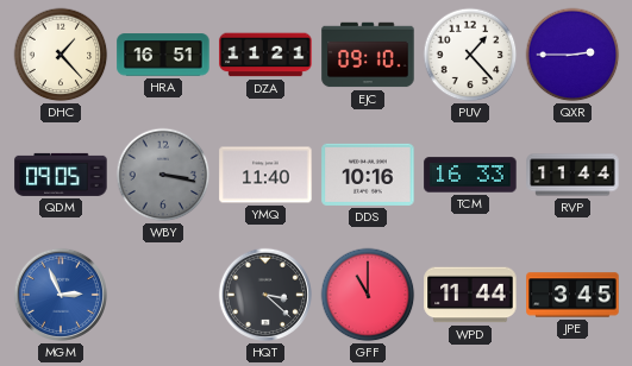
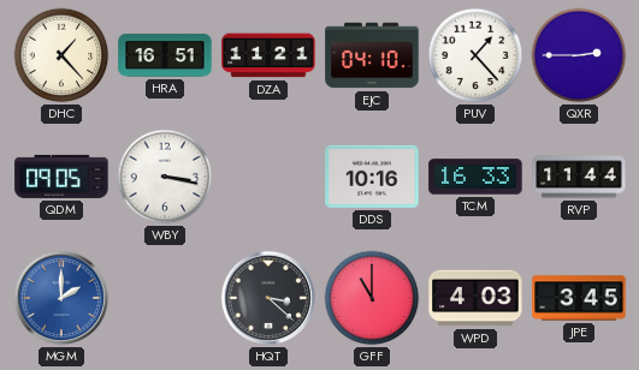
EJC: 09:10 -> 04:10 (372, 55)
WBY dial: grey -> white (165, 177)
YMQ: 11:40 -> none (265, 175)
MGM: 2:56 -> 2:00 (61, 298)
WPD: 11:44 -> 4:03 (475, 298)
